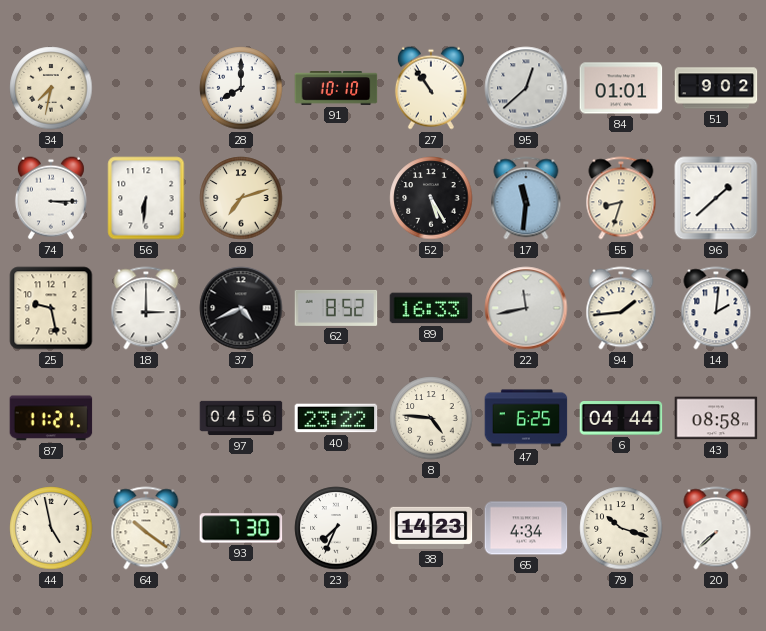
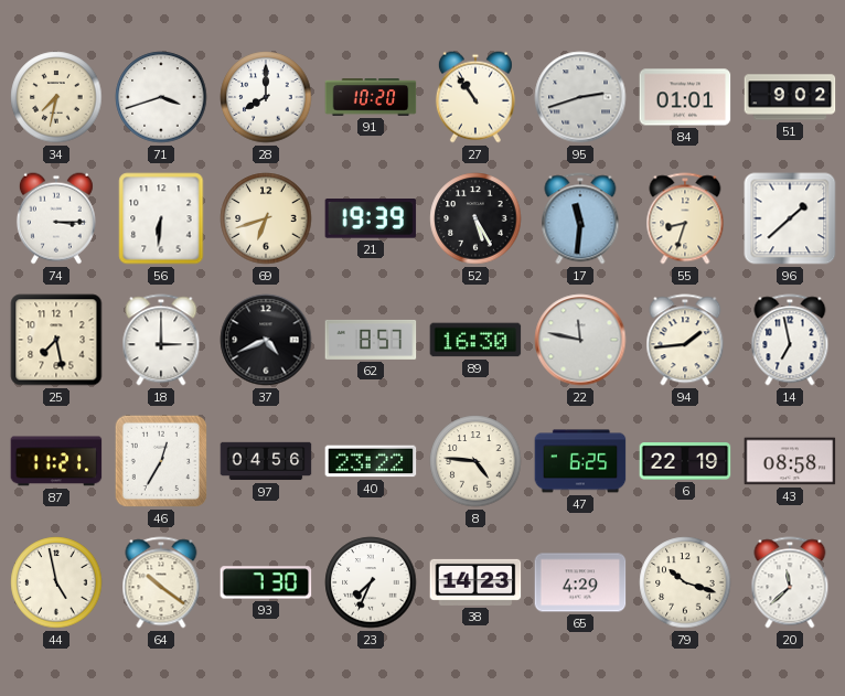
71: none -> 3:42 (161, 97)
91: 10:10 -> 10:20 (371, 97)
95: 12:38 -> 2:42 (580, 97)
69: 7:12 -> 6:42 (266, 218)
21: none -> 19:39 (371, 219)
25: 9:28 -> 7:28 (56, 340)
62: 8:52 -> 8:57 (371, 340)
89: 16:33 -> 16:30 (475, 340)
22: 11:43 -> 11:47 (580, 340)
14: 2:01 -> 6:58 (790, 340)
46: none -> 12:35 (161, 461)
6: 04:44 -> 22:19 (685, 462)
65: 4:34 -> 4:29 (580, 582)
20: 7:38 -> 11:38 (790, 582)
